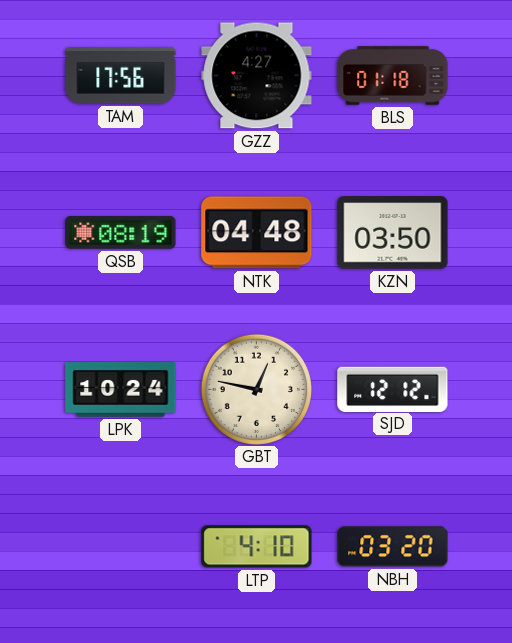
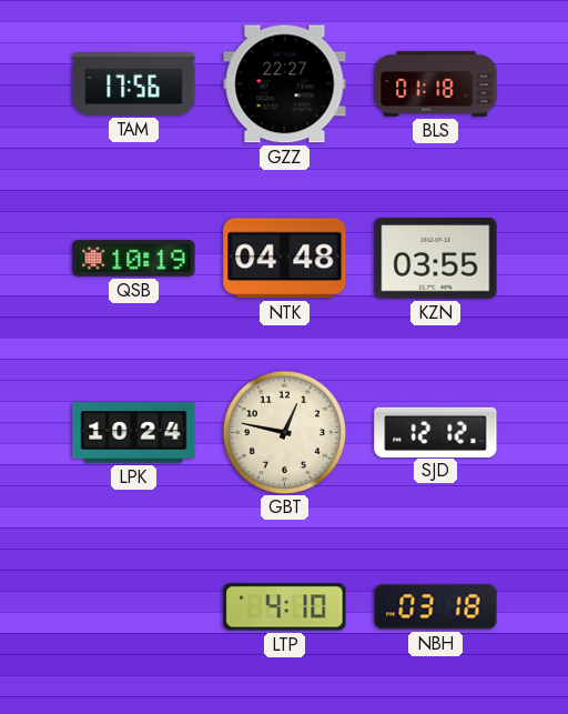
GZZ: 4:27 -> 22:27 (285, 84)
QSB: 08:19 -> 10:19 (134, 259)
KZN: 03:50 -> 03:55 (436, 259)
NBH: 03:20 -> 03:18 (436, 607)
